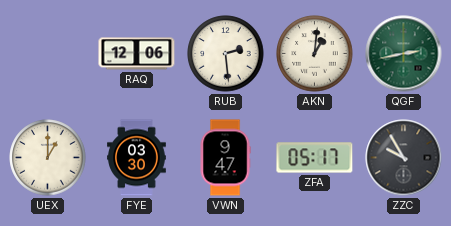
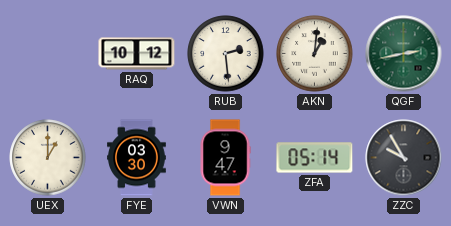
RAQ: 12:06 -> 10:12 (137, 54)
ZFA: 05:17 -> 05:14 (315, 158)
